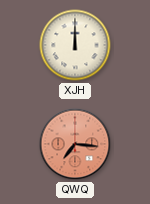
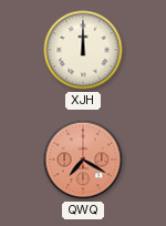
QWQ: 7:16 -> 7:20 (83, 160)
